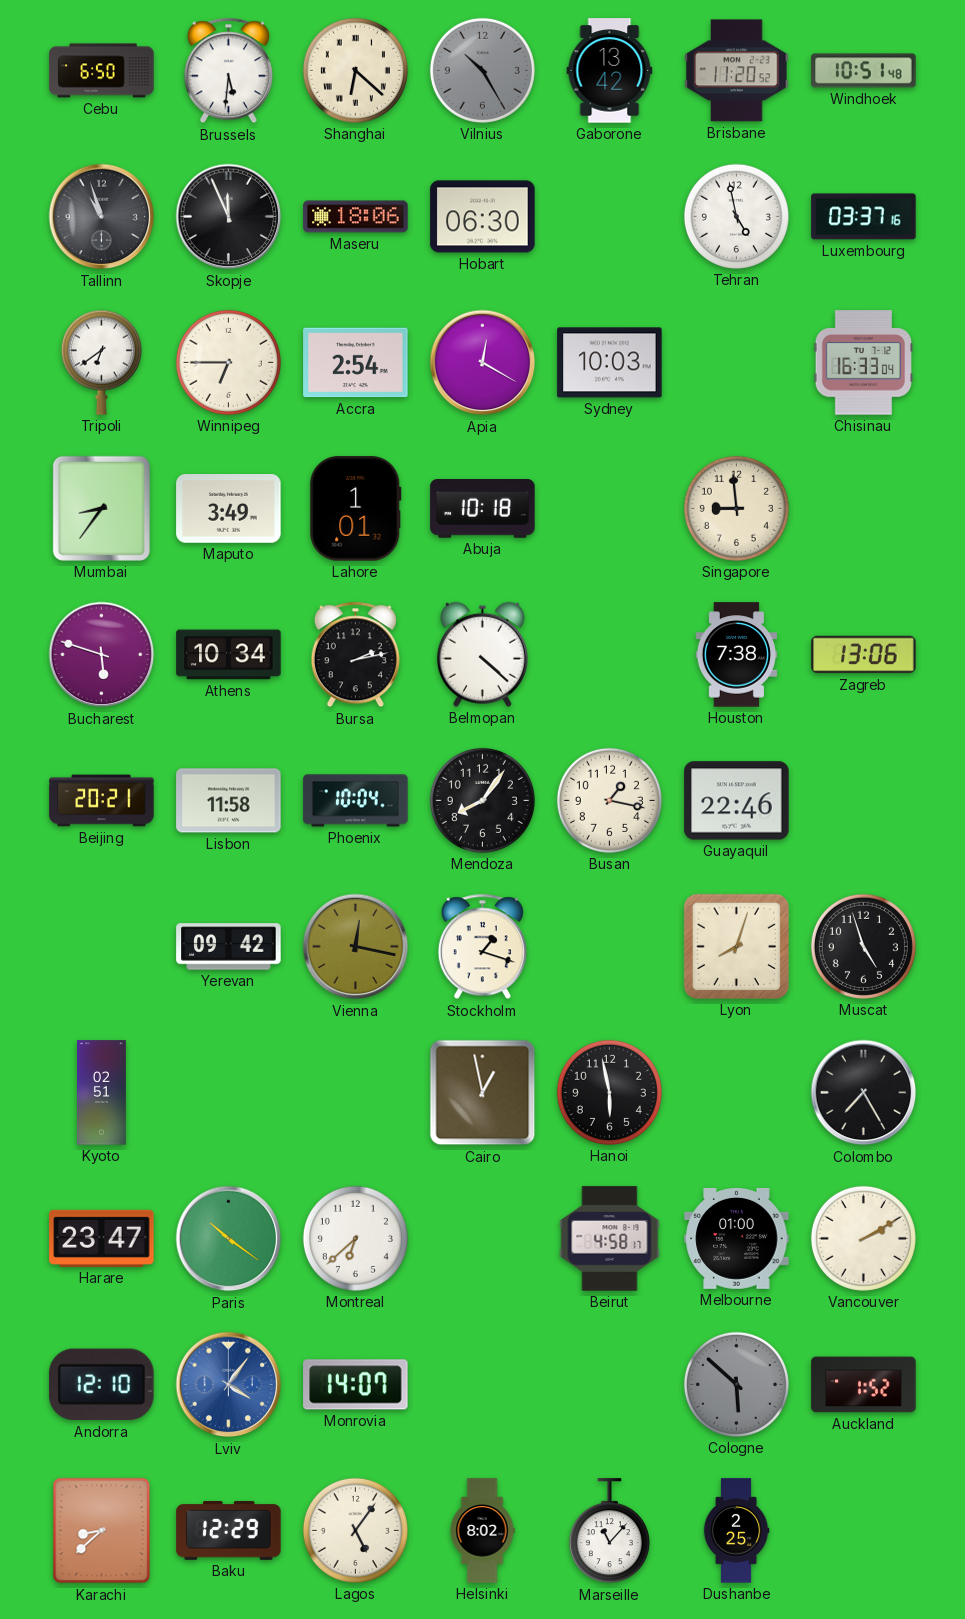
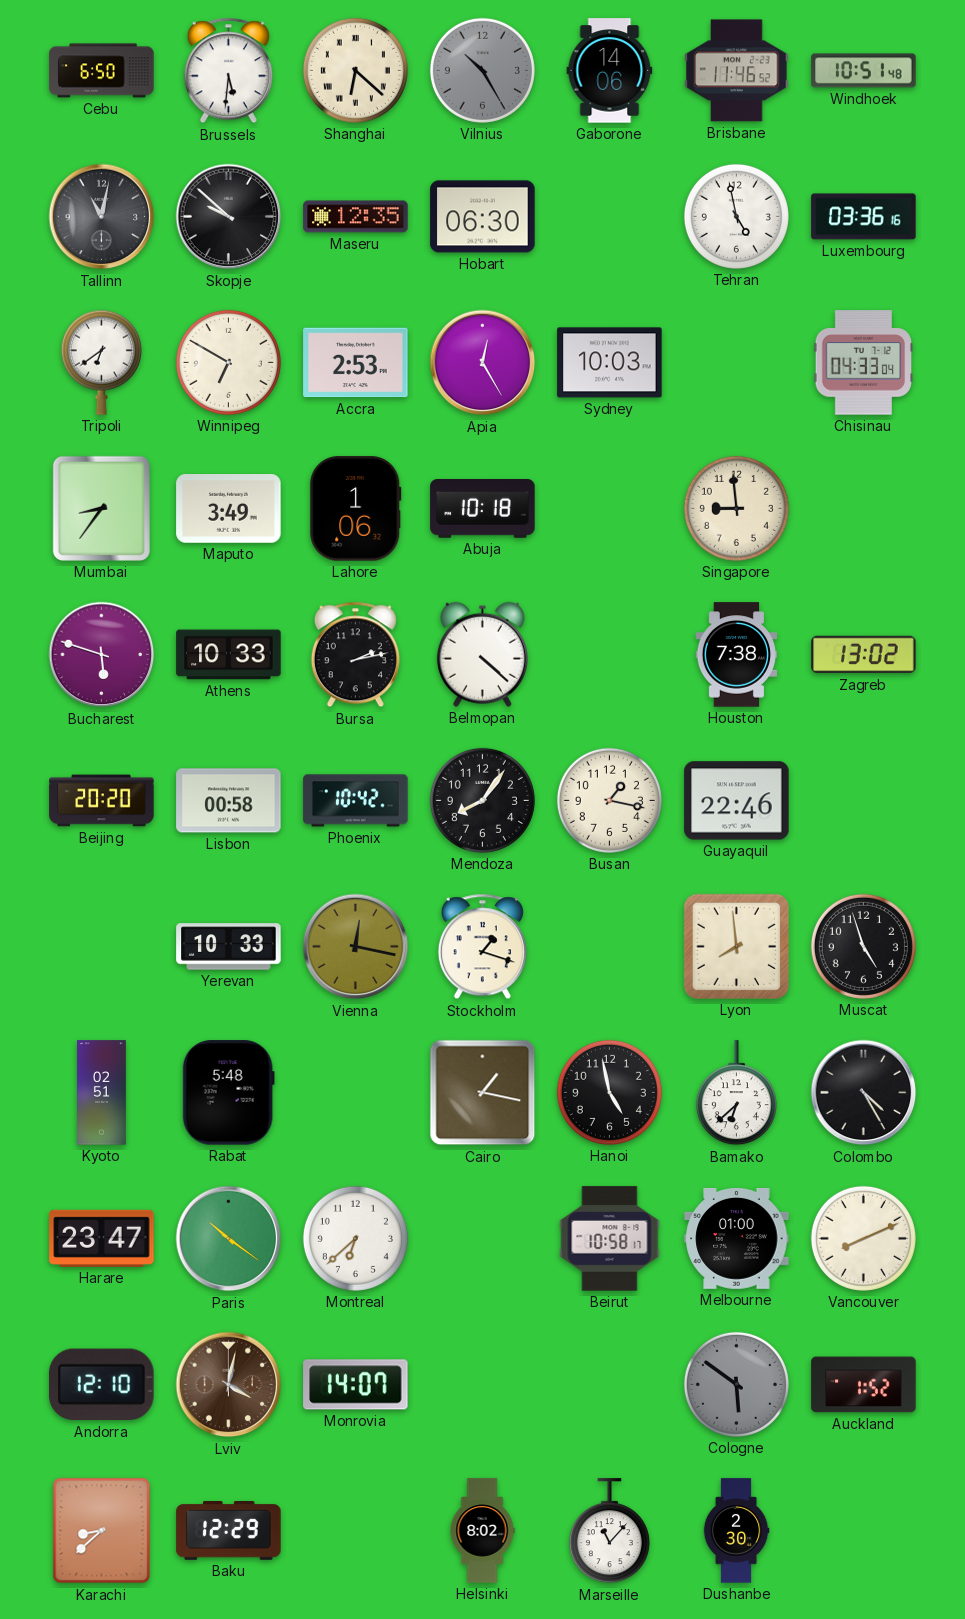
Gaborone: 13:42 -> 14:06 (610, 71)
Brisbane: 11:20 -> 11:46 (737, 71)
Tallinn: 10:57 -> 11:02 (102, 217)
Skopje: 11:56 -> 9:52 (229, 217)
Maseru: 18:06 -> 12:35 (356, 217)
Luxembourg: 03:37 -> 03:36 (864, 217)
Winnipeg: 6:45 -> 6:50 (228, 362)
Accra: 2:54 -> 2:53 (356, 363)
Apia: 12:20 -> 12:25 (483, 363)
Chisinau: 16:33 -> 04:33 (863, 363)
Lahore: 1:01 -> 1:06 (356, 509)
Athens: 10:34 -> 10:33 (229, 655)
Zagreb: 13:06 -> 13:02 (864, 655)
Beijing: 20:21 -> 20:20 (102, 801)
Lisbon: 11:58 -> 00:58 (229, 801)
Phoenix: 10:04 -> 10:42 (356, 801)
Yerevan: 09:42 -> 10:33 (229, 947)
Lyon: 8:03 -> 7:59 (736, 946)
Rabat: none -> 5:48 (228, 1093)
Cairo: 12:58 -> 1:17 (483, 1093)
Hanoi: 5:58 -> 4:58 (609, 1092)
Bamako: none -> 6:38 (736, 1093)
Colombo: 7:25 -> 4:25 (864, 1093)
Beirut: 4:58 -> 10:58 (610, 1239)
Vancouver: 2:10 -> 8:11 (863, 1238)
Lviv: 4:06 -> 4:02 (229, 1385)
Lviv dial: blue -> brown (229, 1385)
Cologne: 5:52 -> 5:51 (736, 1384)
Lagos: 5:06 -> none (355, 1530)
Dushanbe: 2:25 -> 2:30 (736, 1531)
